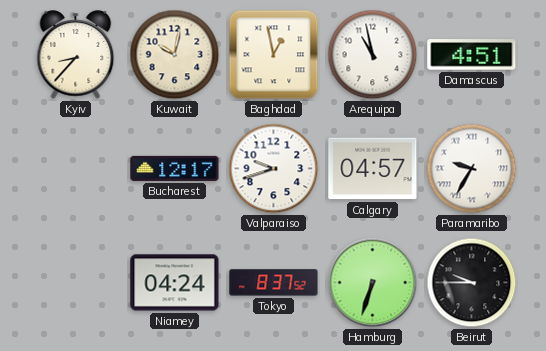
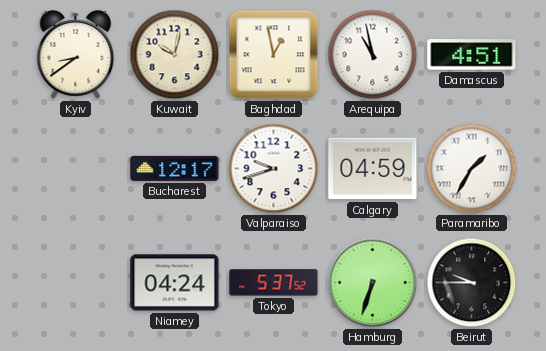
Kyiv: 8:37 -> 8:39 (76, 55)
Calgary: 04:57 -> 04:59 (373, 169)
Paramaribo: 9:35 -> 1:35 (472, 169)
Tokyo: 8:37 -> 5:37 (274, 283)
